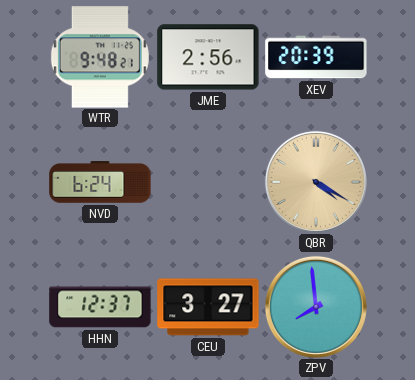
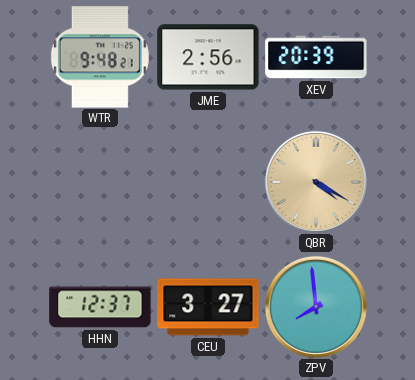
NVD: 6:24 -> none (100, 182)
